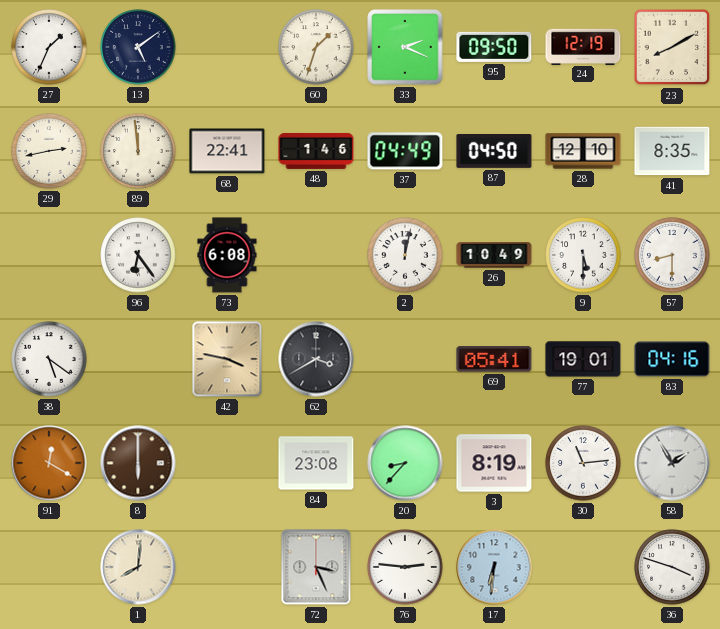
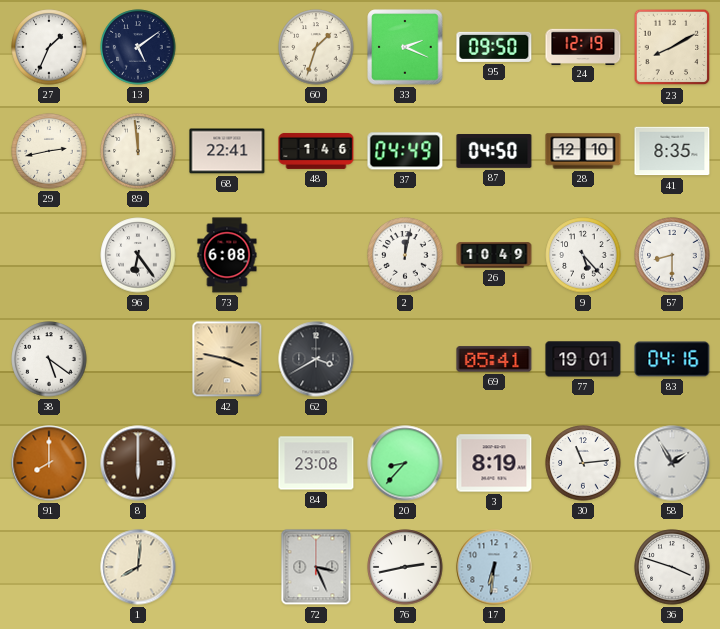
9: 5:30 -> 5:23 (583, 255)
91: 12:20 -> 8:00 (49, 463)
76: 2:46 -> 2:43 (405, 567)
